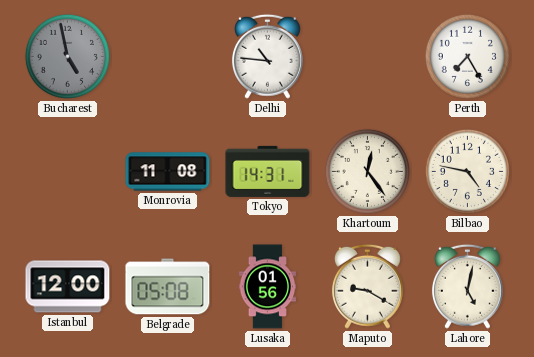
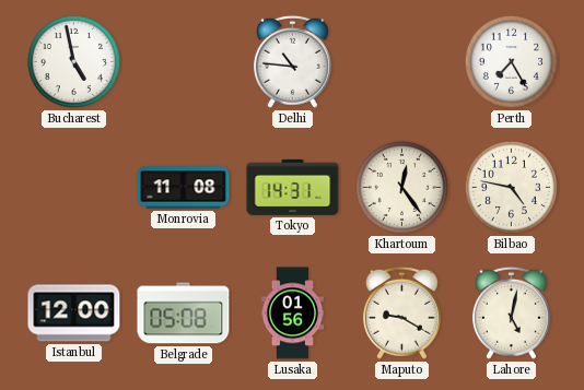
Bucharest dial: grey -> white (73, 61)
